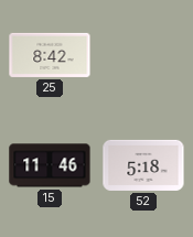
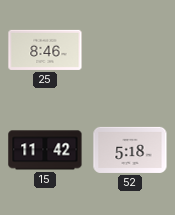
25: 8:42 -> 8:46 (45, 50)
15: 11:46 -> 11:42 (45, 150)
